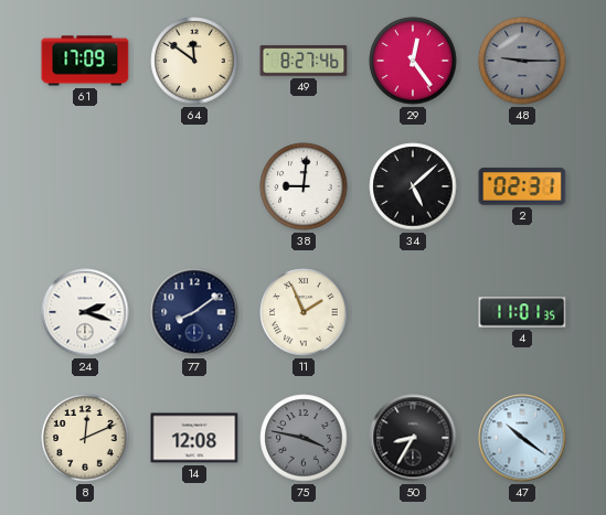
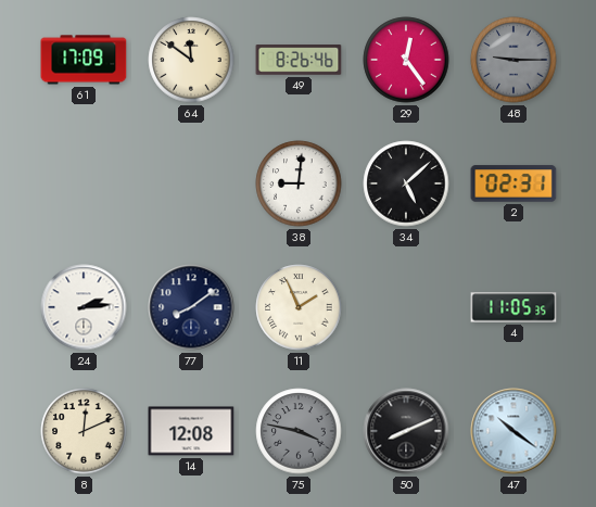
49: 8:27 -> 8:26 (299, 60)
24: 2:18 -> 2:14 (84, 307)
4: 11:01 -> 11:05 (513, 307)
50: 8:35 -> 8:11 (406, 431)
